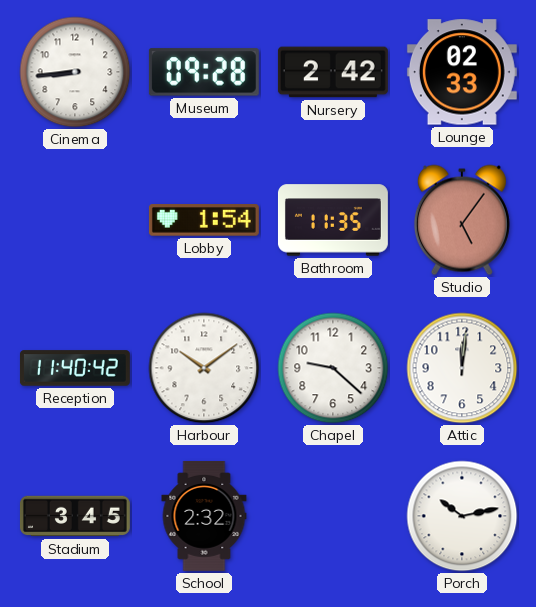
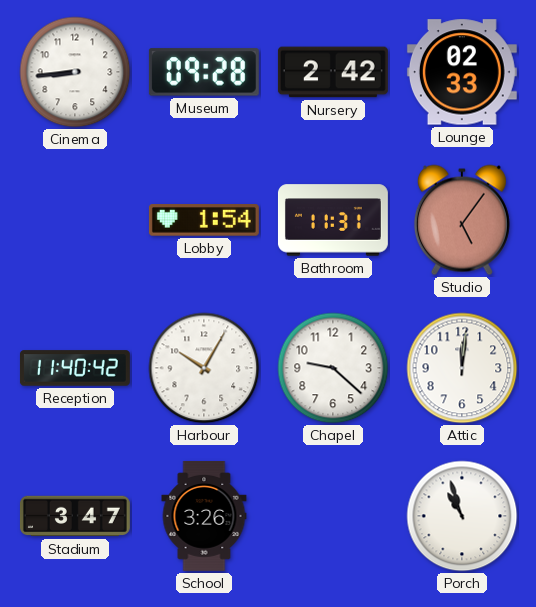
Bathroom: 11:35 -> 11:31 (333, 220)
Harbour: 10:09 -> 10:05 (204, 368)
Stadium: 3:45 -> 3:47 (75, 516)
School: 2:32 -> 3:26 (204, 516)
Porch: 10:13 -> 10:57 (462, 516)
